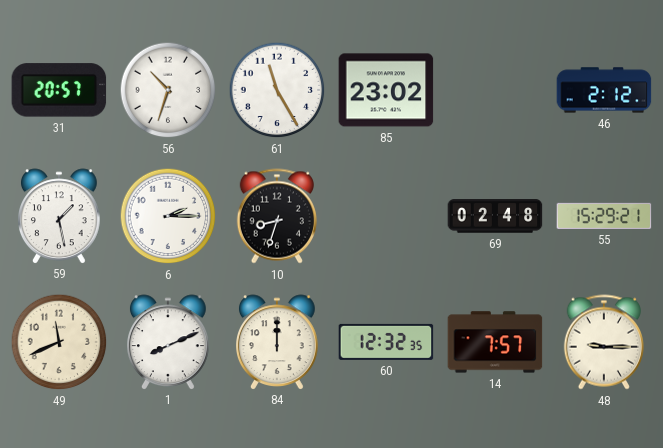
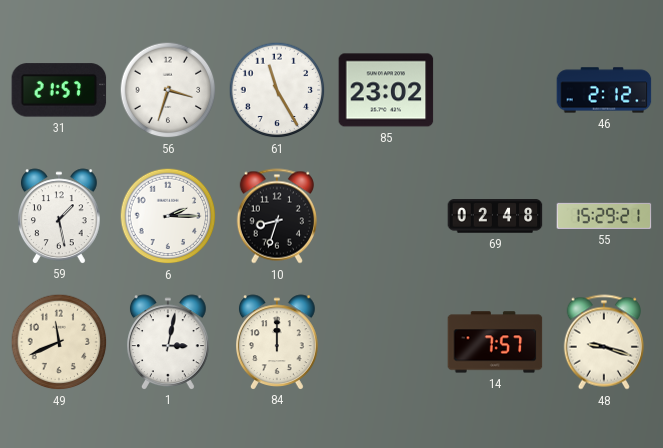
31: 20:57 -> 21:57 (59, 90)
56: 10:33 -> 3:33 (168, 90)
1: 8:11 -> 3:02 (169, 342)
60: 12:32 -> none (386, 342)
48: 9:15 -> 9:18 (604, 342)
